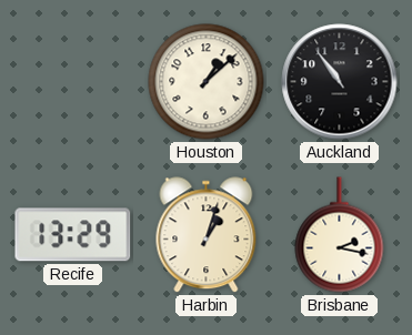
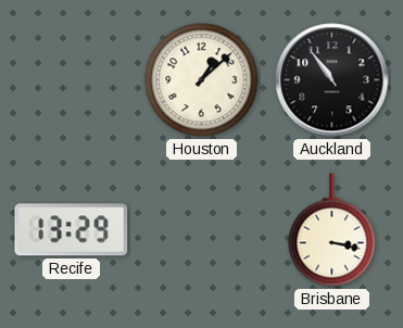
Harbin: 1:03 -> none (207, 235)
Brisbane: 2:17 -> 3:17 (332, 230)
